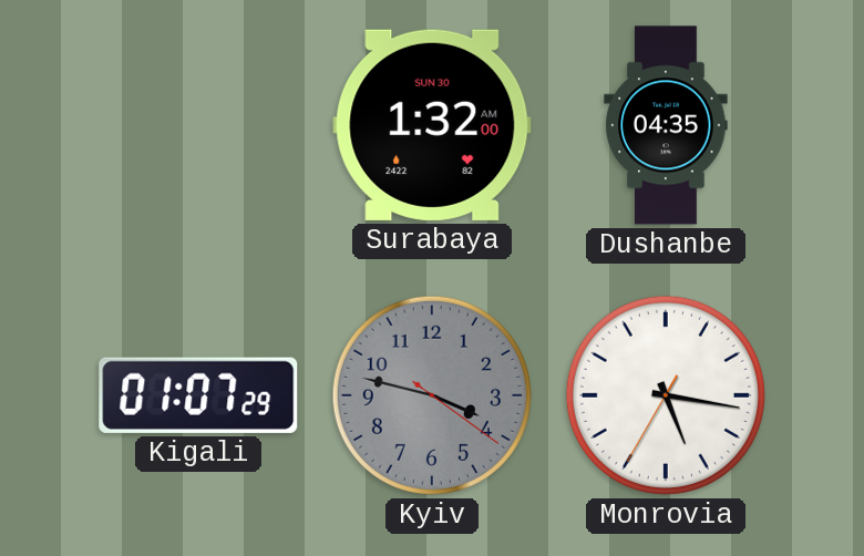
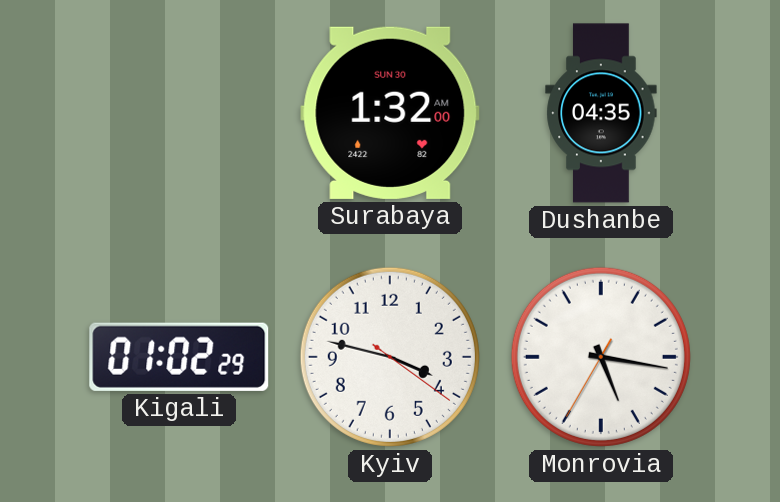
Kigali: 01:07 -> 01:02 (179, 357)
Kyiv dial: grey -> white (390, 357)
